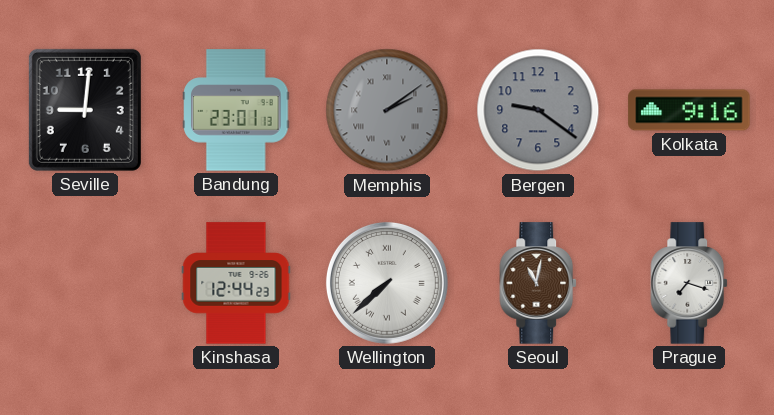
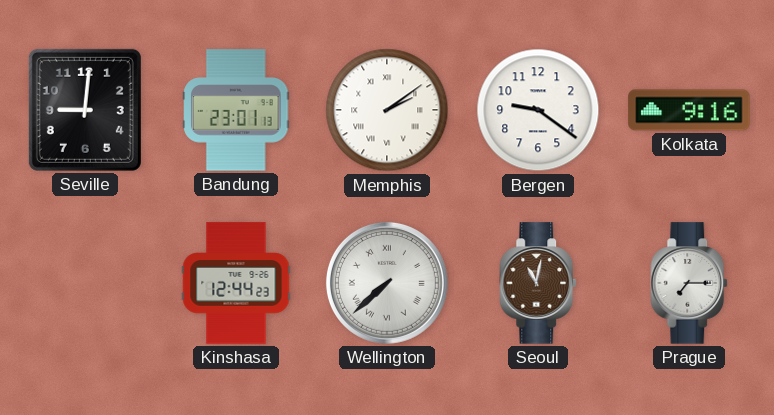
Memphis dial: grey -> white (387, 110)
Bergen dial: grey -> white (538, 110)
Prague: 7:18 -> 7:15 (690, 283)
